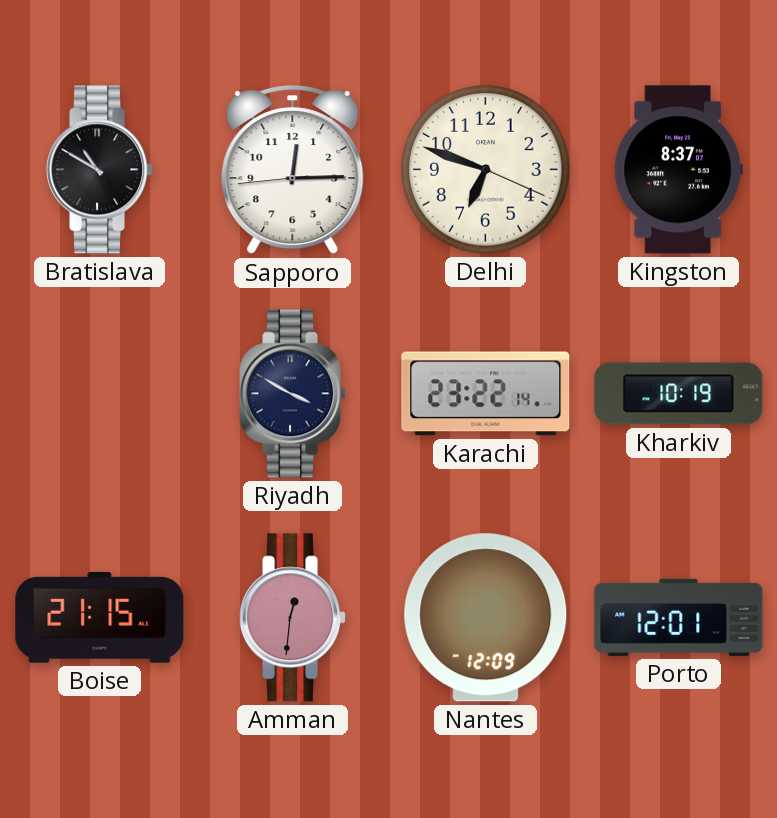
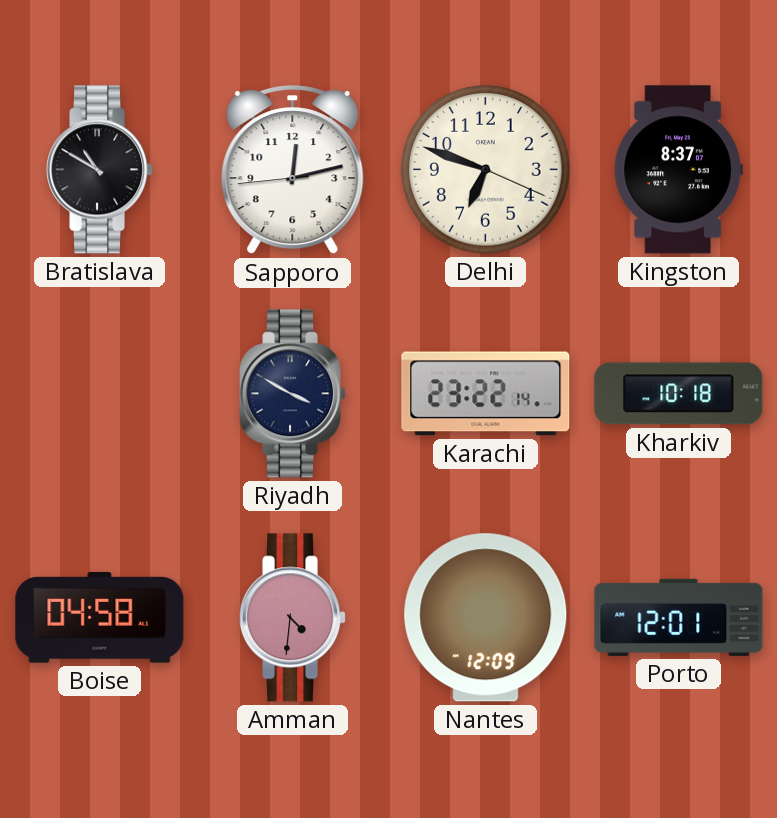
Sapporo: 12:14 -> 12:12 (293, 170)
Kharkiv: 10:19 -> 10:18 (679, 394)
Boise: 21:15 -> 04:58 (100, 618)
Amman: 12:31 -> 4:31 (293, 618)
